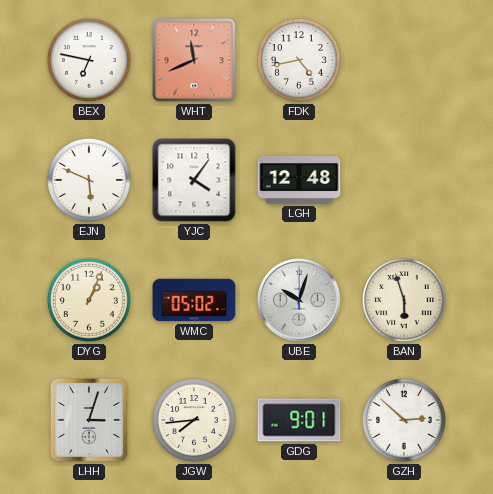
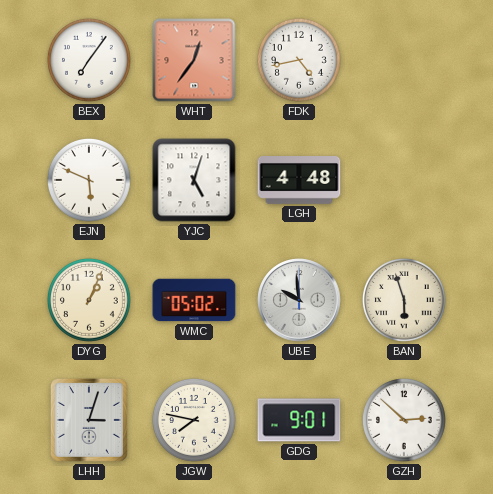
BEX: 6:47 -> 7:06 (89, 60)
WHT: 11:41 -> 12:36 (194, 60)
YJC: 4:06 -> 5:03 (194, 180)
LGH: 12:48 -> 4:48 (299, 181)
UBE: 10:03 -> 9:59 (299, 300)
JGW: 7:44 -> 7:47 (194, 420)
